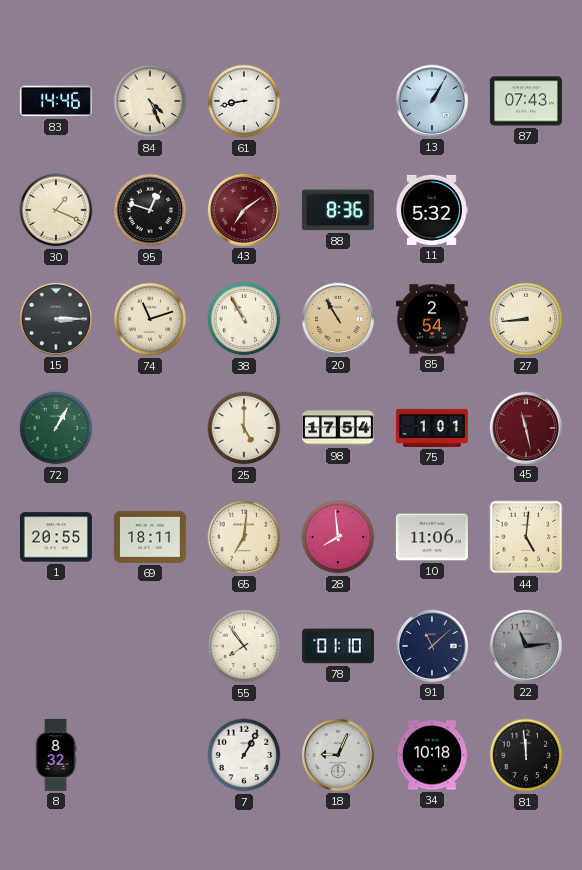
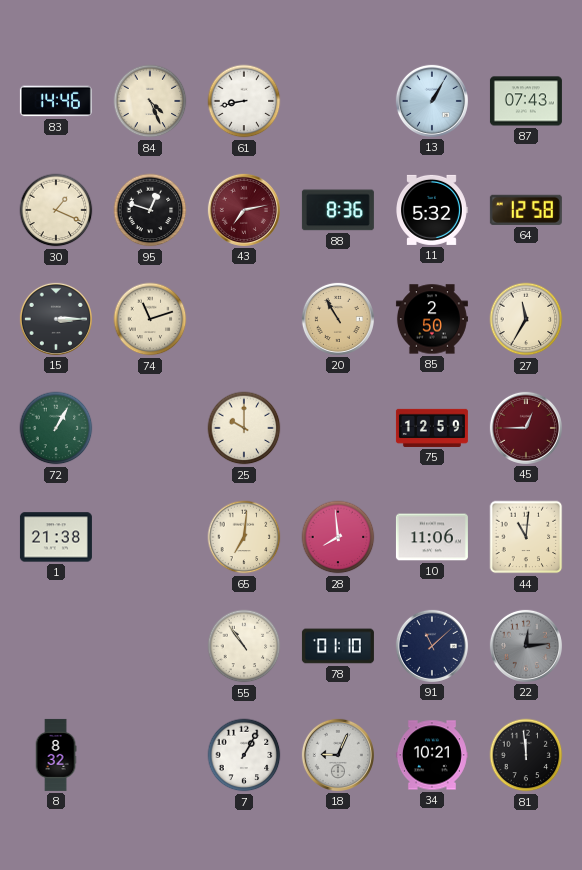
43: 7:09 -> 7:13 (244, 210)
64: none -> 12:58 (526, 210)
38: 10:55 -> none (244, 319)
85: 2:54 -> 2:50 (432, 319)
27: 8:44 -> 11:35 (526, 319)
25: 5:00 -> 10:00 (244, 428)
98: 17:54 -> none (338, 428)
75: 1:01 -> 12:59 (432, 428)
45: 11:28 -> 12:45 (526, 428)
1: 20:55 -> 21:38 (56, 537)
69: 18:11 -> none (150, 537)
44: 5:01 -> 11:01 (526, 537)
55: 7:54 -> 10:54 (244, 646)
22: 11:14 -> 12:14 (526, 646)
34: 10:18 -> 10:21 (432, 755)
